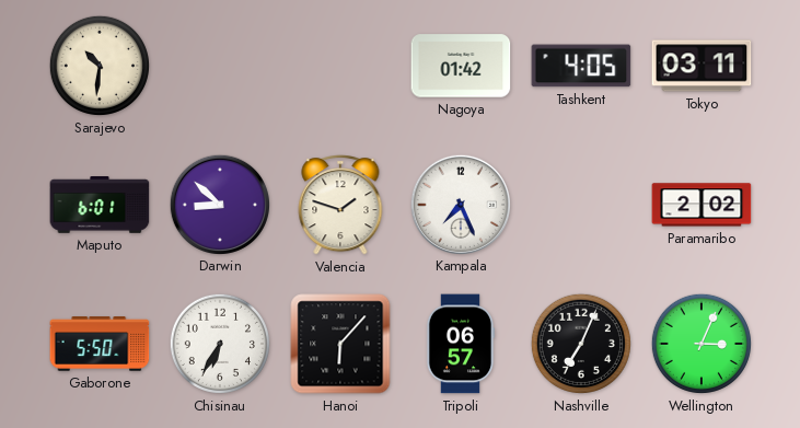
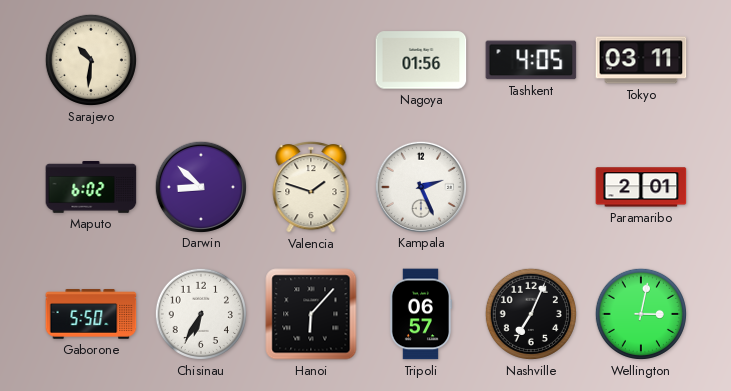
Nagoya: 01:42 -> 01:56 (421, 60)
Maputo: 6:01 -> 6:02 (91, 188)
Kampala: 7:26 -> 2:26 (420, 186)
Paramaribo: 2:02 -> 2:01 (641, 187)
Wellington: 3:04 -> 3:02 (641, 314)
